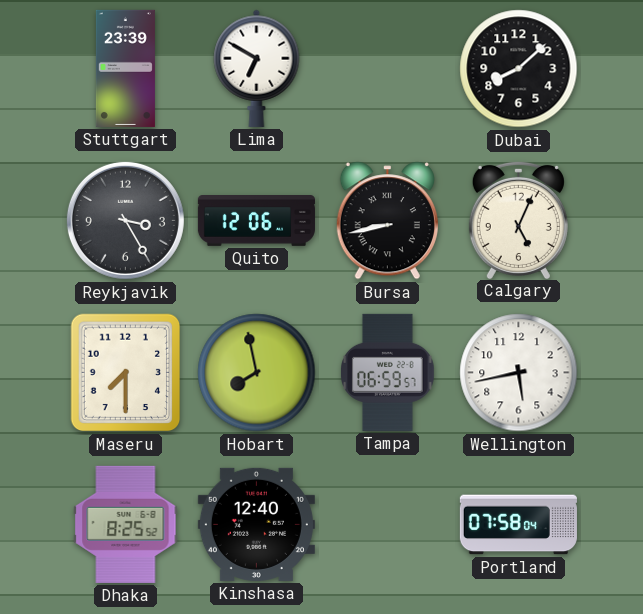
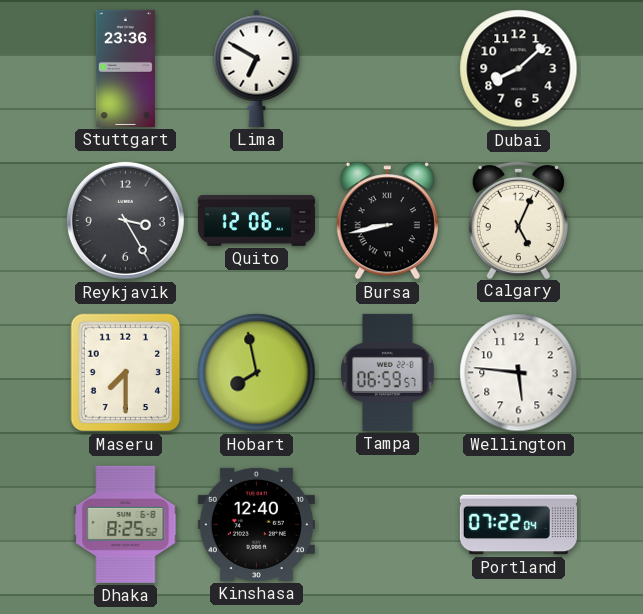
Stuttgart: 23:39 -> 23:36 (125, 68)
Wellington: 5:43 -> 5:46 (519, 373)
Portland: 07:58 -> 07:22 (518, 525)
